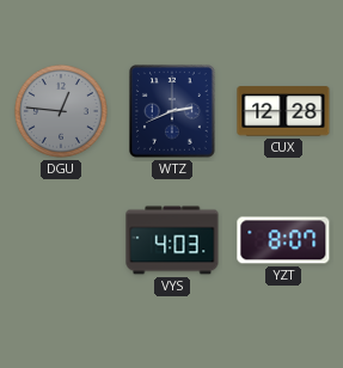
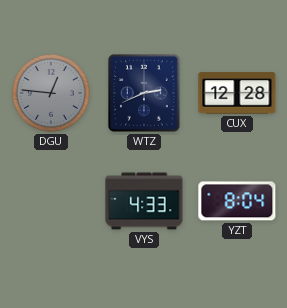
VYS: 4:03 -> 4:33 (144, 201)
YZT: 8:07 -> 8:04 (237, 201)
